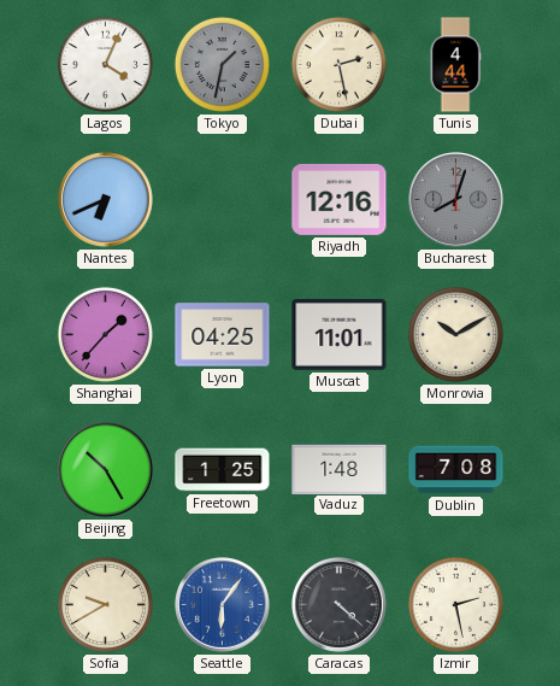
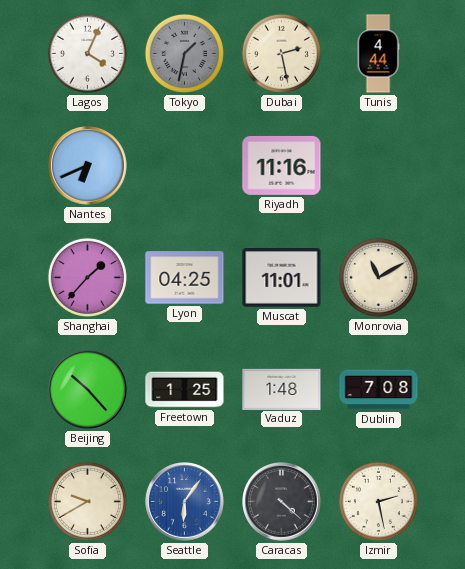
Riyadh: 12:16 -> 11:16 (282, 165)
Bucharest: 8:03 -> none (456, 200)
Monrovia: 10:10 -> 11:10 (378, 277)
Beijing: 10:25 -> 10:23 (88, 390)
